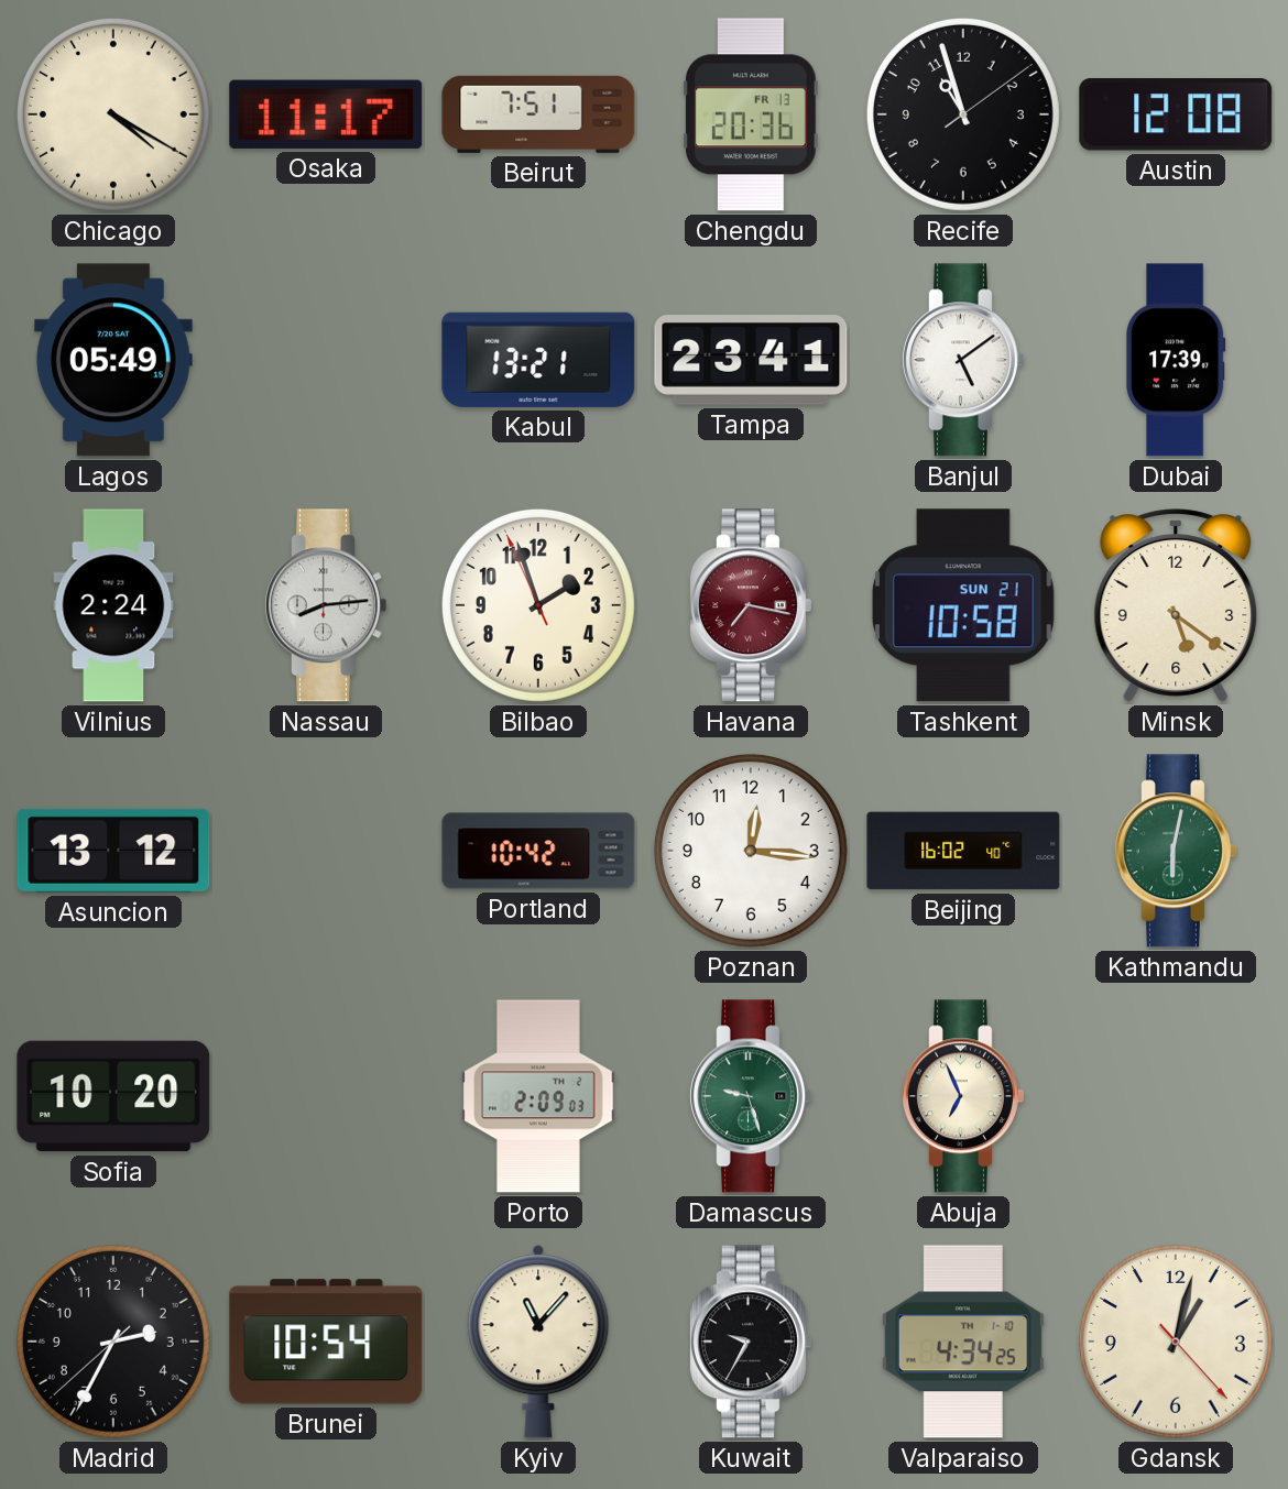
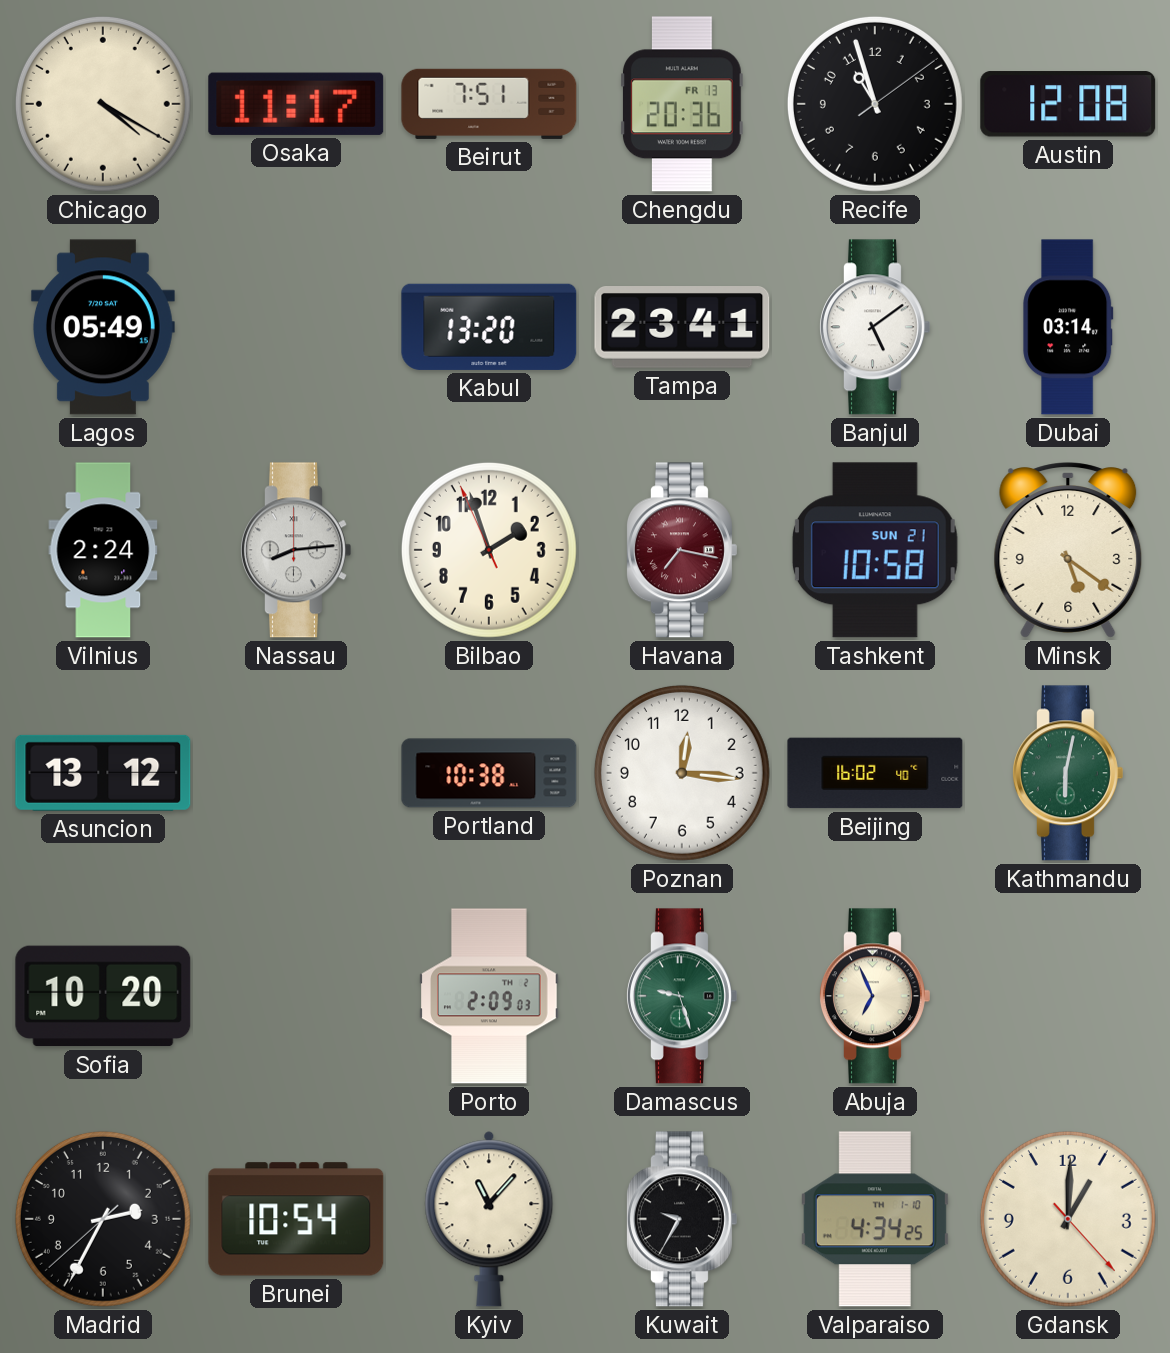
Kabul: 13:21 -> 13:20 (489, 327)
Dubai: 17:39 -> 03:14 (1068, 327)
Portland: 10:42 -> 10:38 (489, 773)
Gdansk: 1:02 -> 1:00 (1068, 1219)
